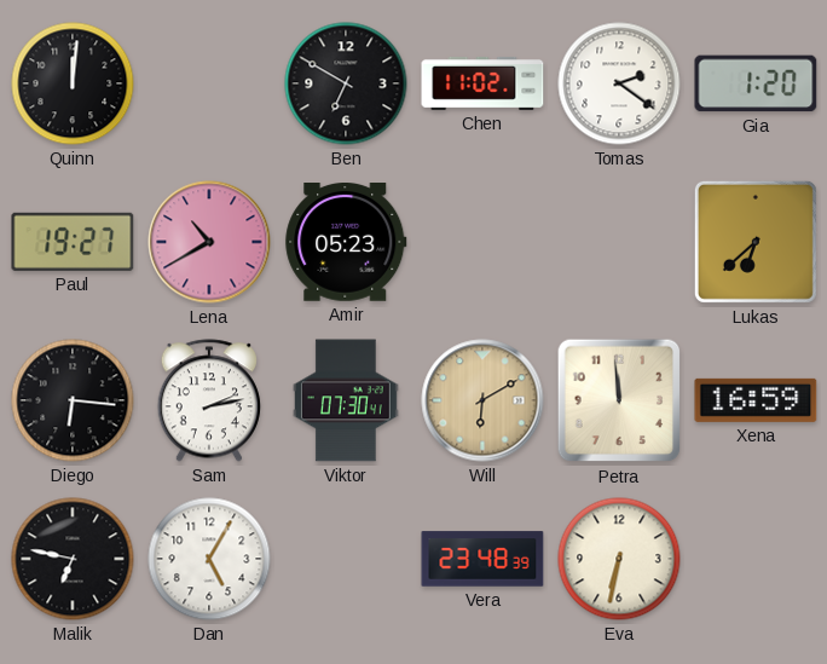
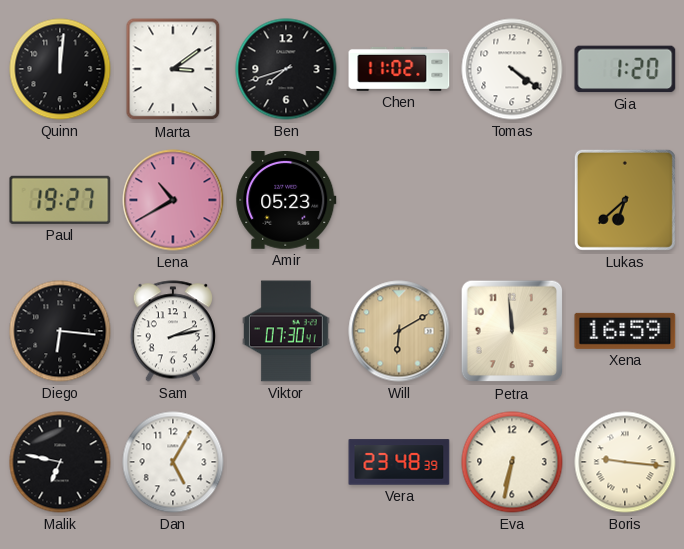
Marta: none -> 3:09 (173, 69)
Ben: 6:50 -> 7:42 (286, 69)
Tomas: 2:21 -> 4:21 (512, 69)
Boris: none -> 9:16 (625, 462)
